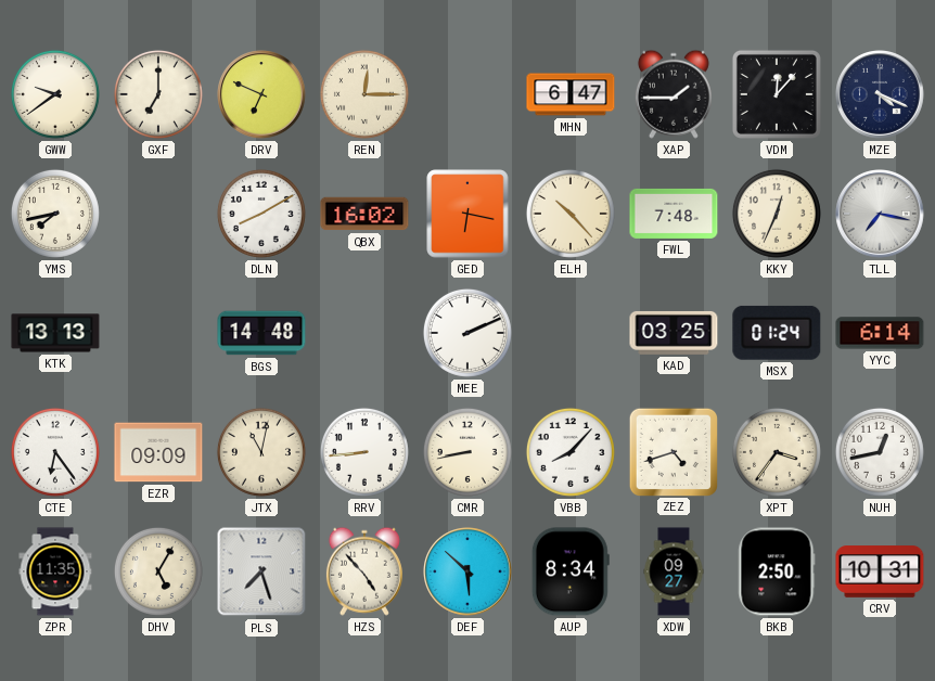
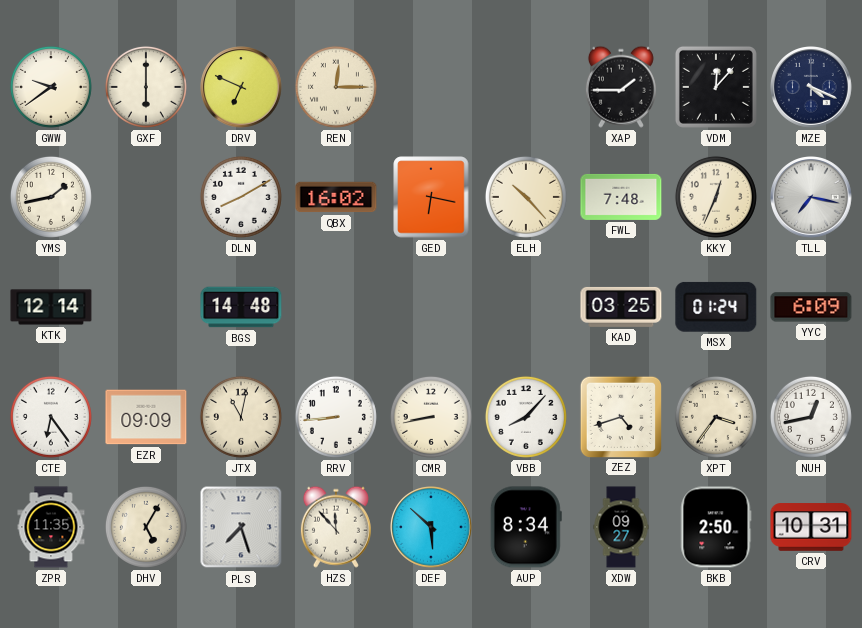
GXF: 7:00 -> 6:00 (146, 87)
MHN: 6:47 -> none (571, 94)
YMS: 7:43 -> 1:43 (51, 197)
KTK: 13:13 -> 12:14 (51, 307)
MEE: 2:11 -> none (467, 333)
YYC: 6:14 -> 6:09 (811, 307)
HZS: 4:53 -> 11:53 (336, 527)
